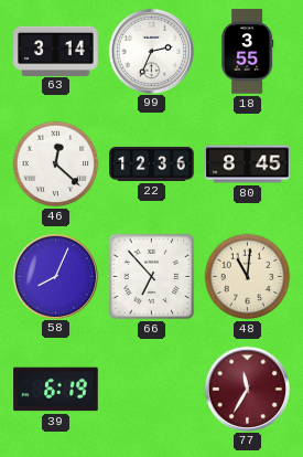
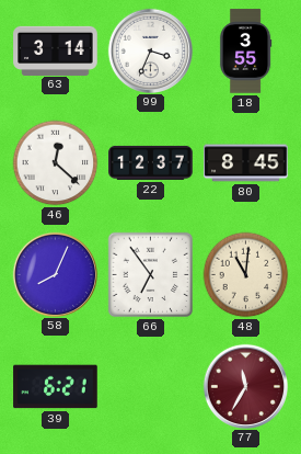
99: 2:34 -> 3:34 (150, 50)
22: 12:36 -> 12:37 (151, 162)
66: 6:53 -> 6:54 (151, 275)
39: 6:19 -> 6:21 (56, 387)
